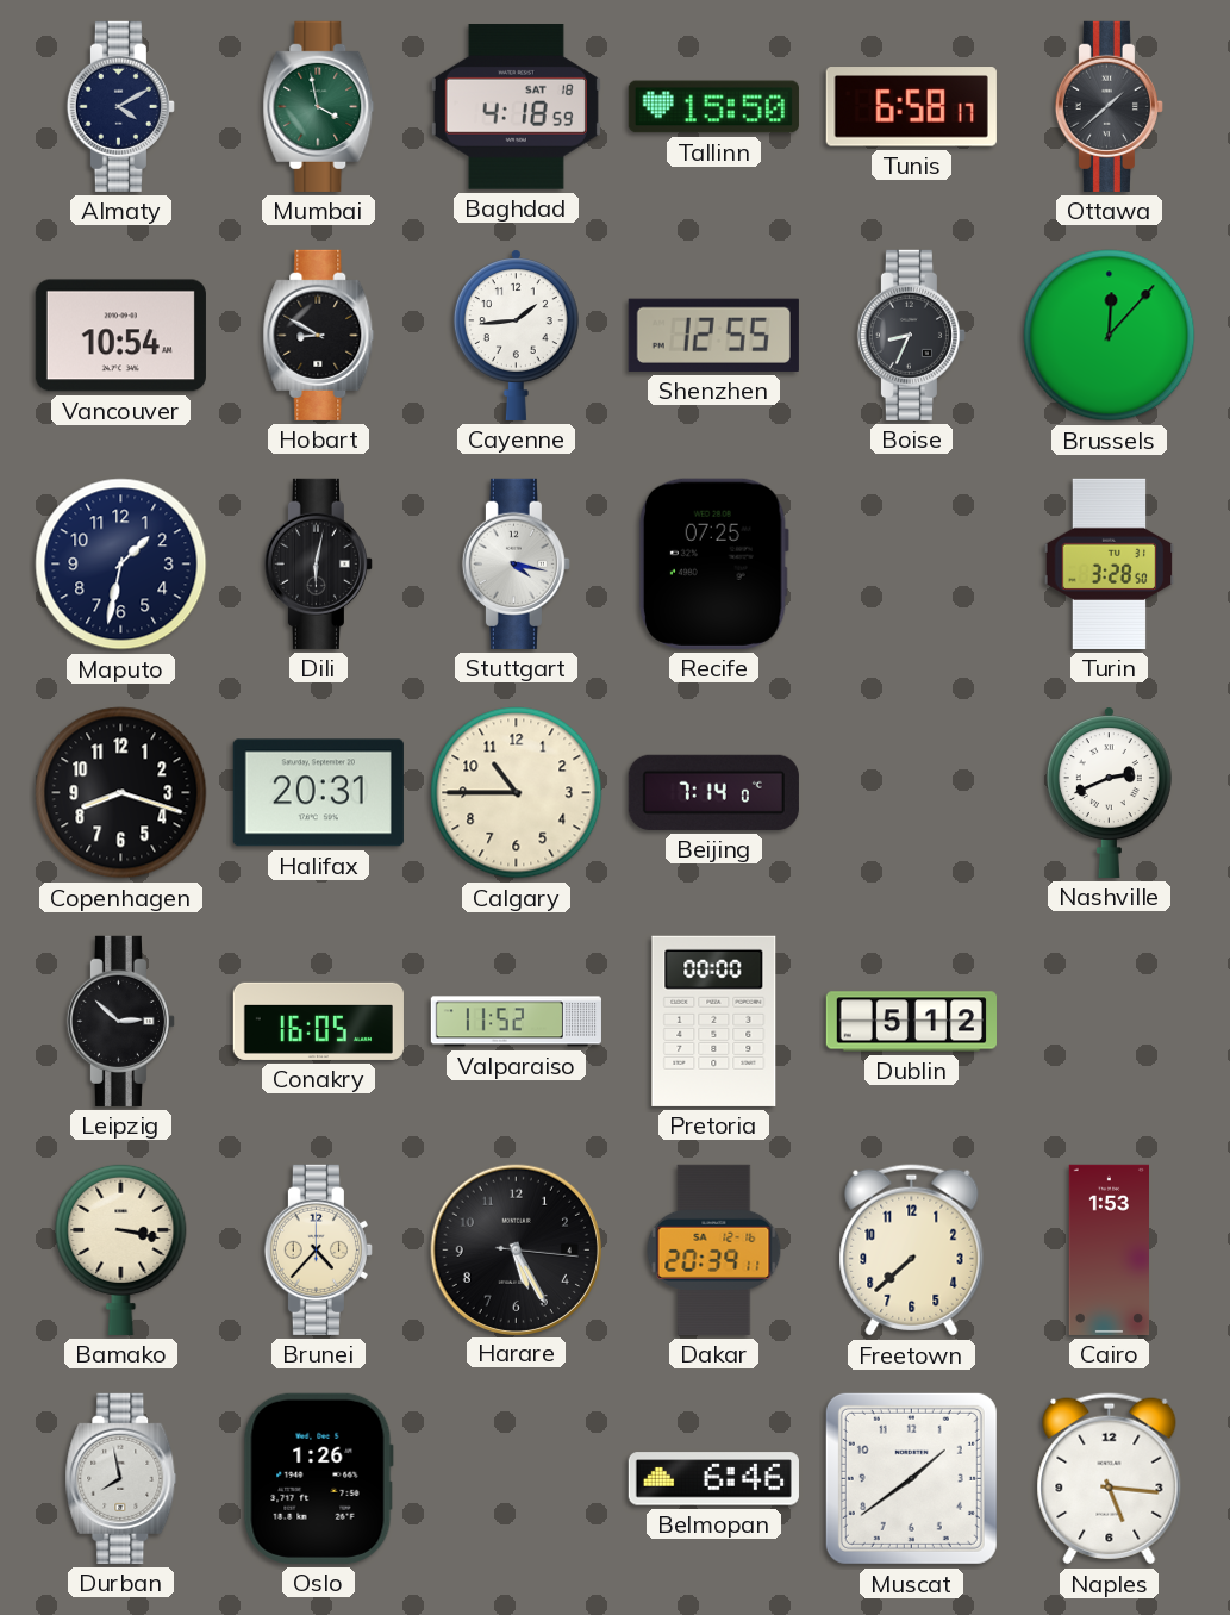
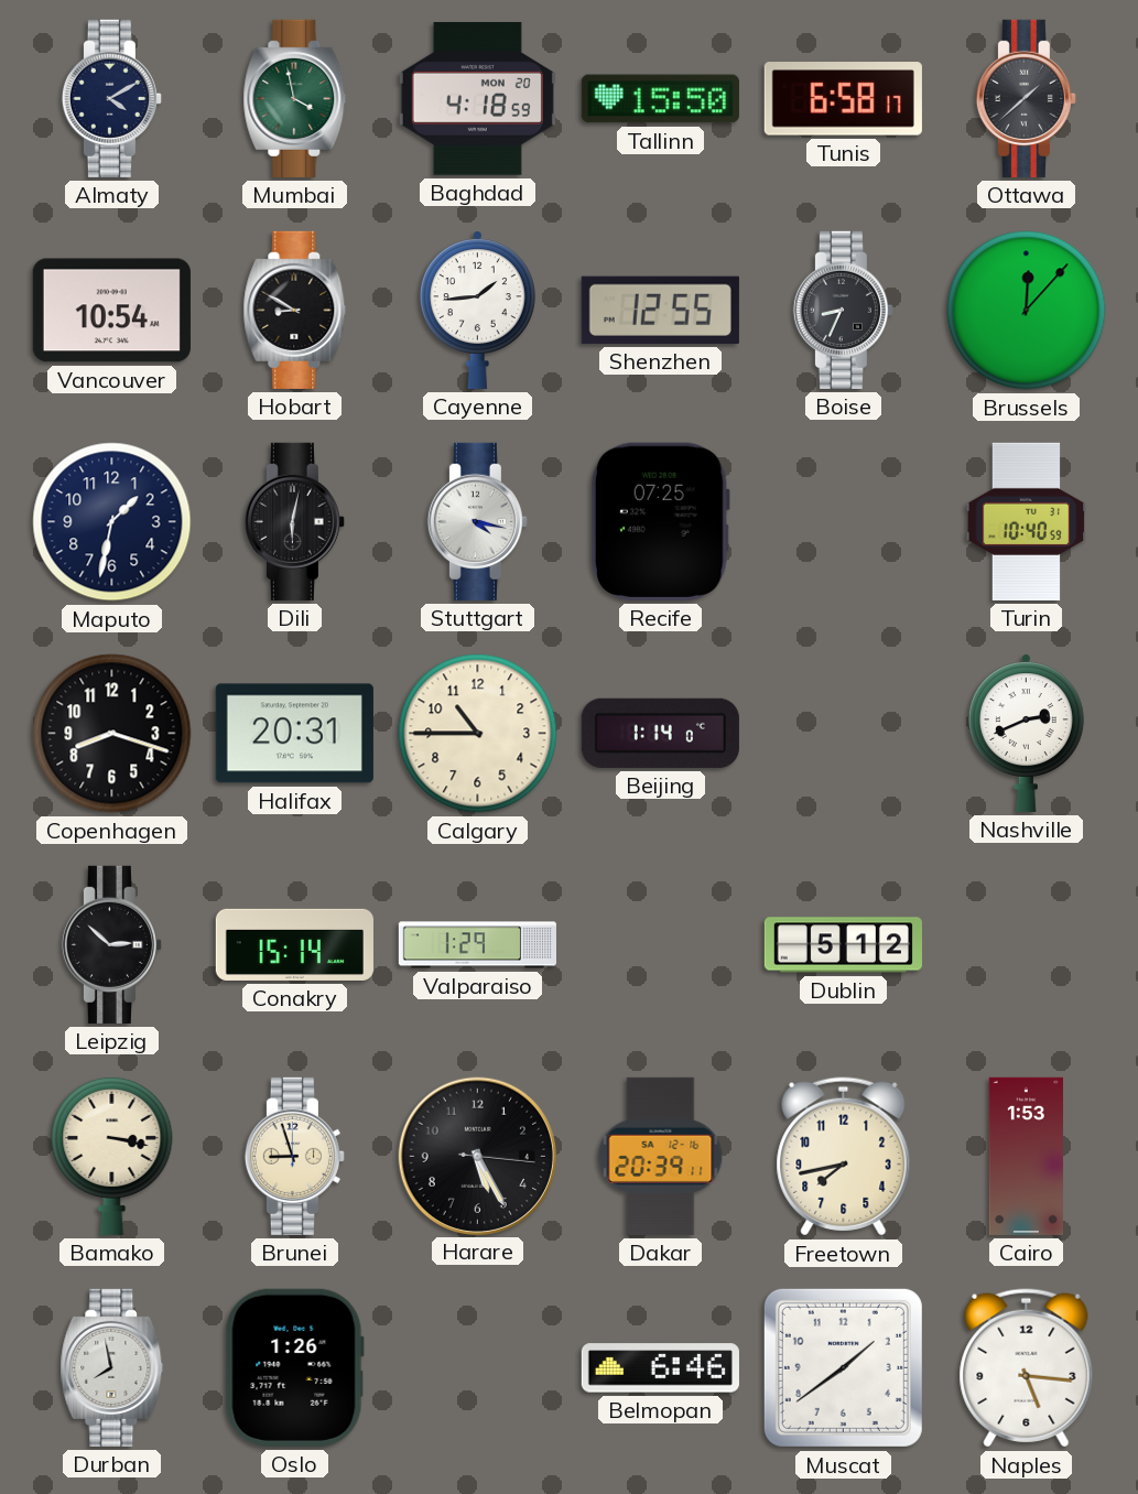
Baghdad date: SAT 18 -> MON 20 (477, 99)
Turin: 3:28 -> 10:40 (1027, 521)
Beijing: 7:14 -> 1:14 (660, 733)
Conakry: 16:05 -> 15:14 (294, 944)
Valparaiso: 11:52 -> 1:29 (477, 945)
Pretoria: 00:00 -> none (714, 1021)
Brunei: 4:37 -> 8:57 (294, 1156)
Freetown: 7:38 -> 7:43 (844, 1157)
